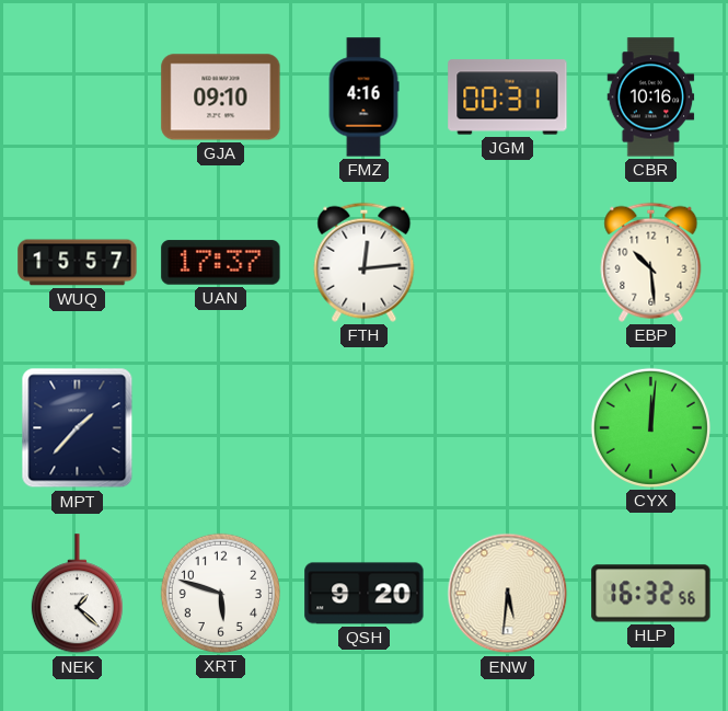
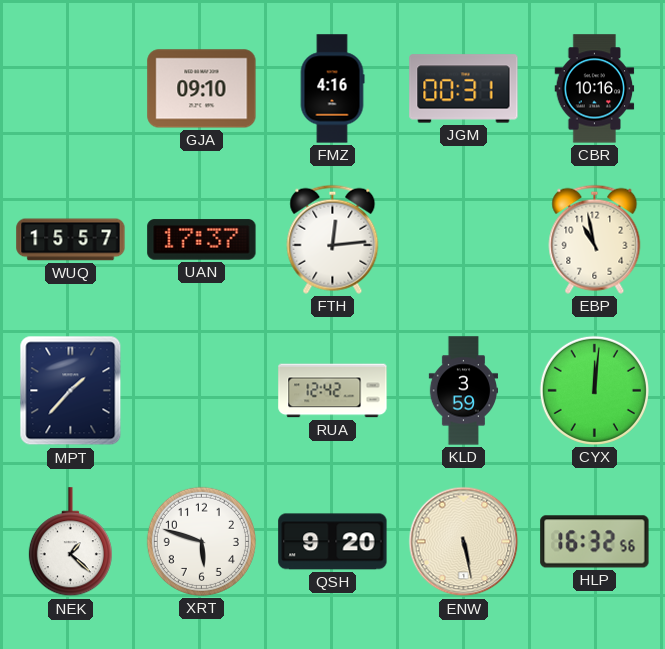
EBP: 10:29 -> 10:58 (595, 239)
RUA: none -> 12:42 (333, 391)
KLD: none -> 3:59 (463, 391)
ENW: 5:31 -> 5:28 (464, 542)
